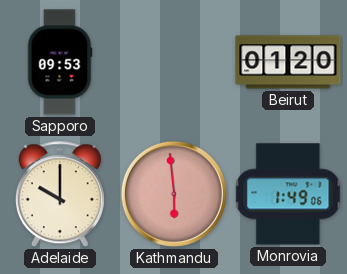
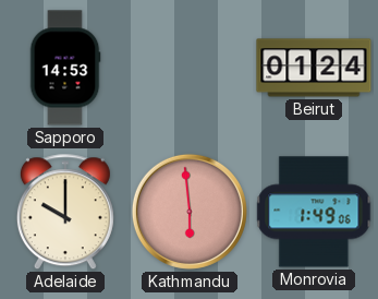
Sapporo: 09:53 -> 14:53 (65, 68)
Beirut: 01:20 -> 01:24 (314, 68)
